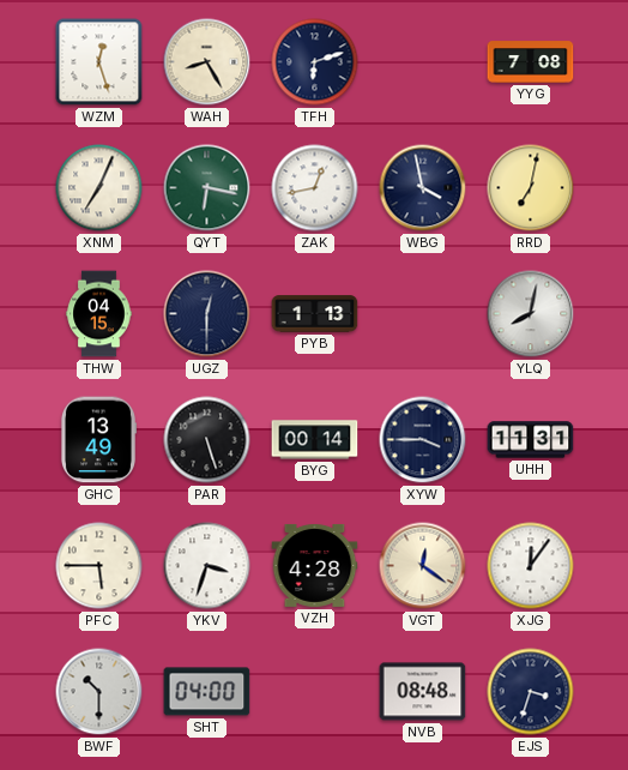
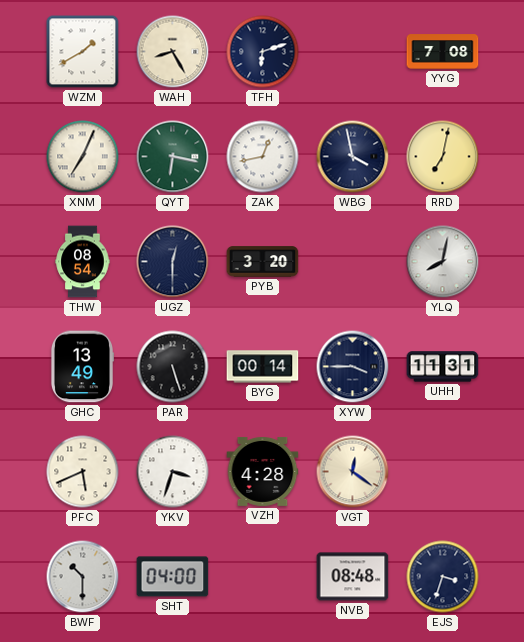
WZM: 12:27 -> 1:40 (83, 52)
THW: 04:15 -> 08:54 (83, 262)
PYB: 1:13 -> 3:20 (263, 262)
PFC: 5:45 -> 5:41 (83, 472)
XJG: 12:06 -> none (531, 566)
